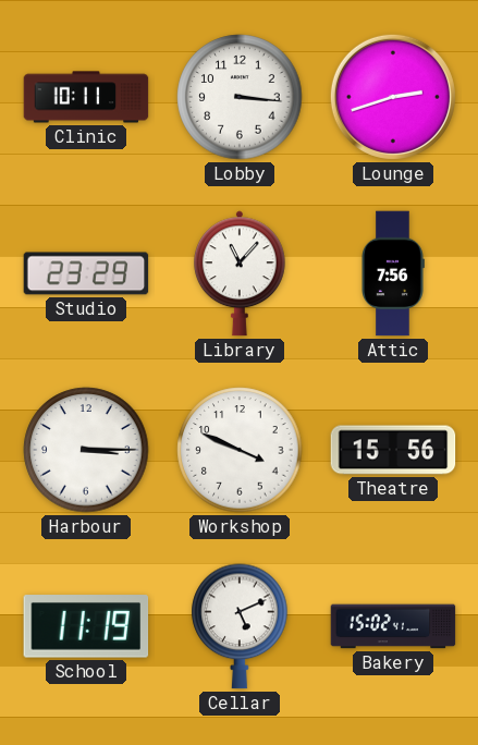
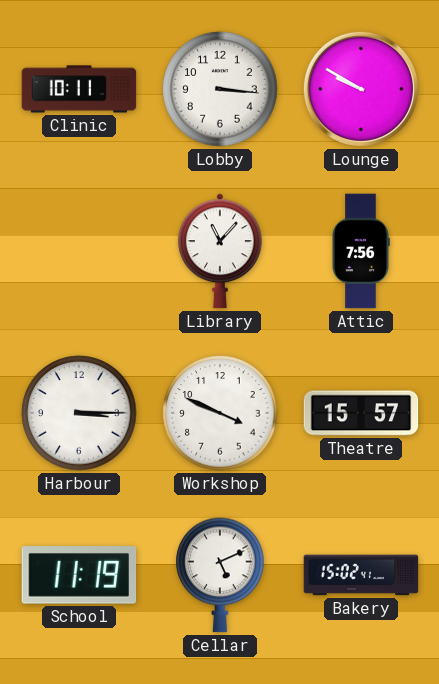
Lounge: 2:42 -> 9:50 (361, 89)
Studio: 23:29 -> none (86, 273)
Theatre: 15:56 -> 15:57 (361, 413)
